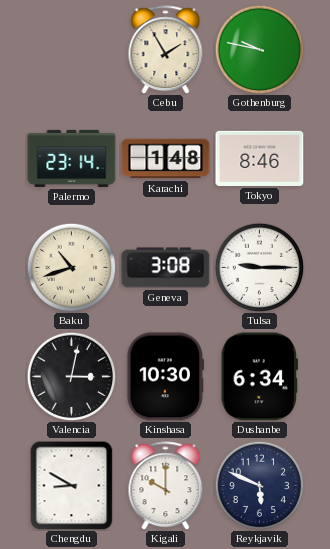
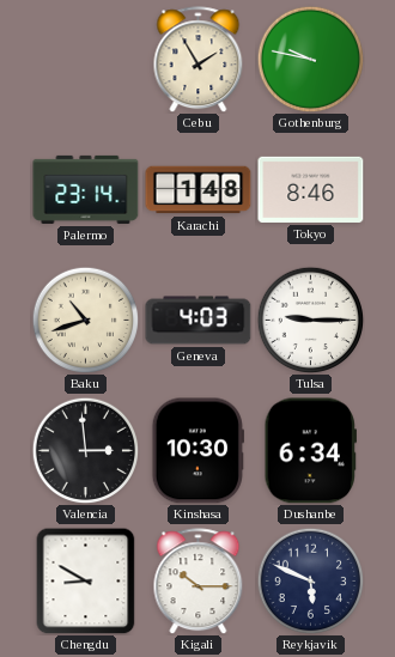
Geneva: 3:08 -> 4:03 (199, 321)
Valencia: 3:02 -> 2:59 (85, 450)
Kigali: 10:00 -> 10:15 (199, 582)
